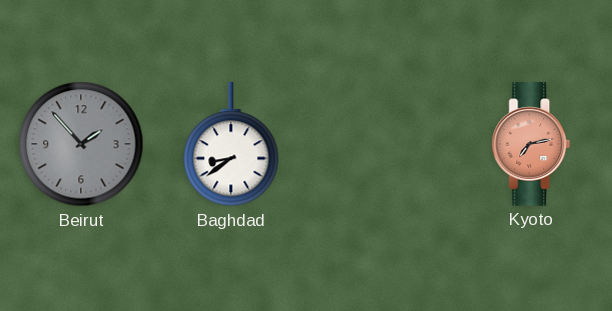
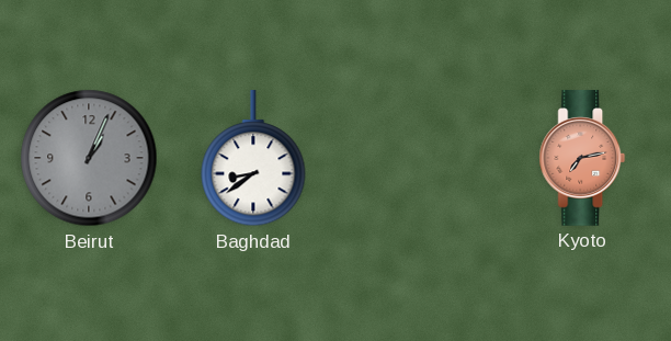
Beirut: 1:53 -> 1:04 (89, 158)
